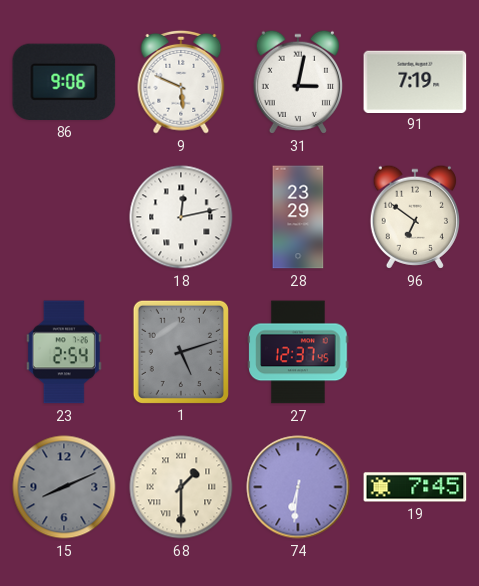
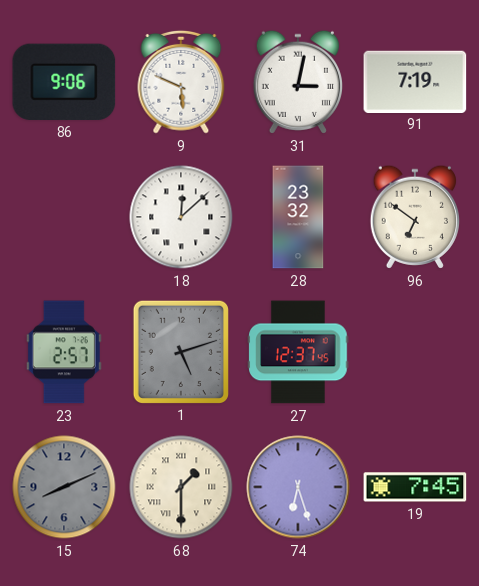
18: 12:13 -> 12:08 (181, 217)
28: 23:29 -> 23:32 (298, 217)
23: 2:54 -> 2:57 (64, 352)
74: 6:31 -> 6:27 (298, 487)
